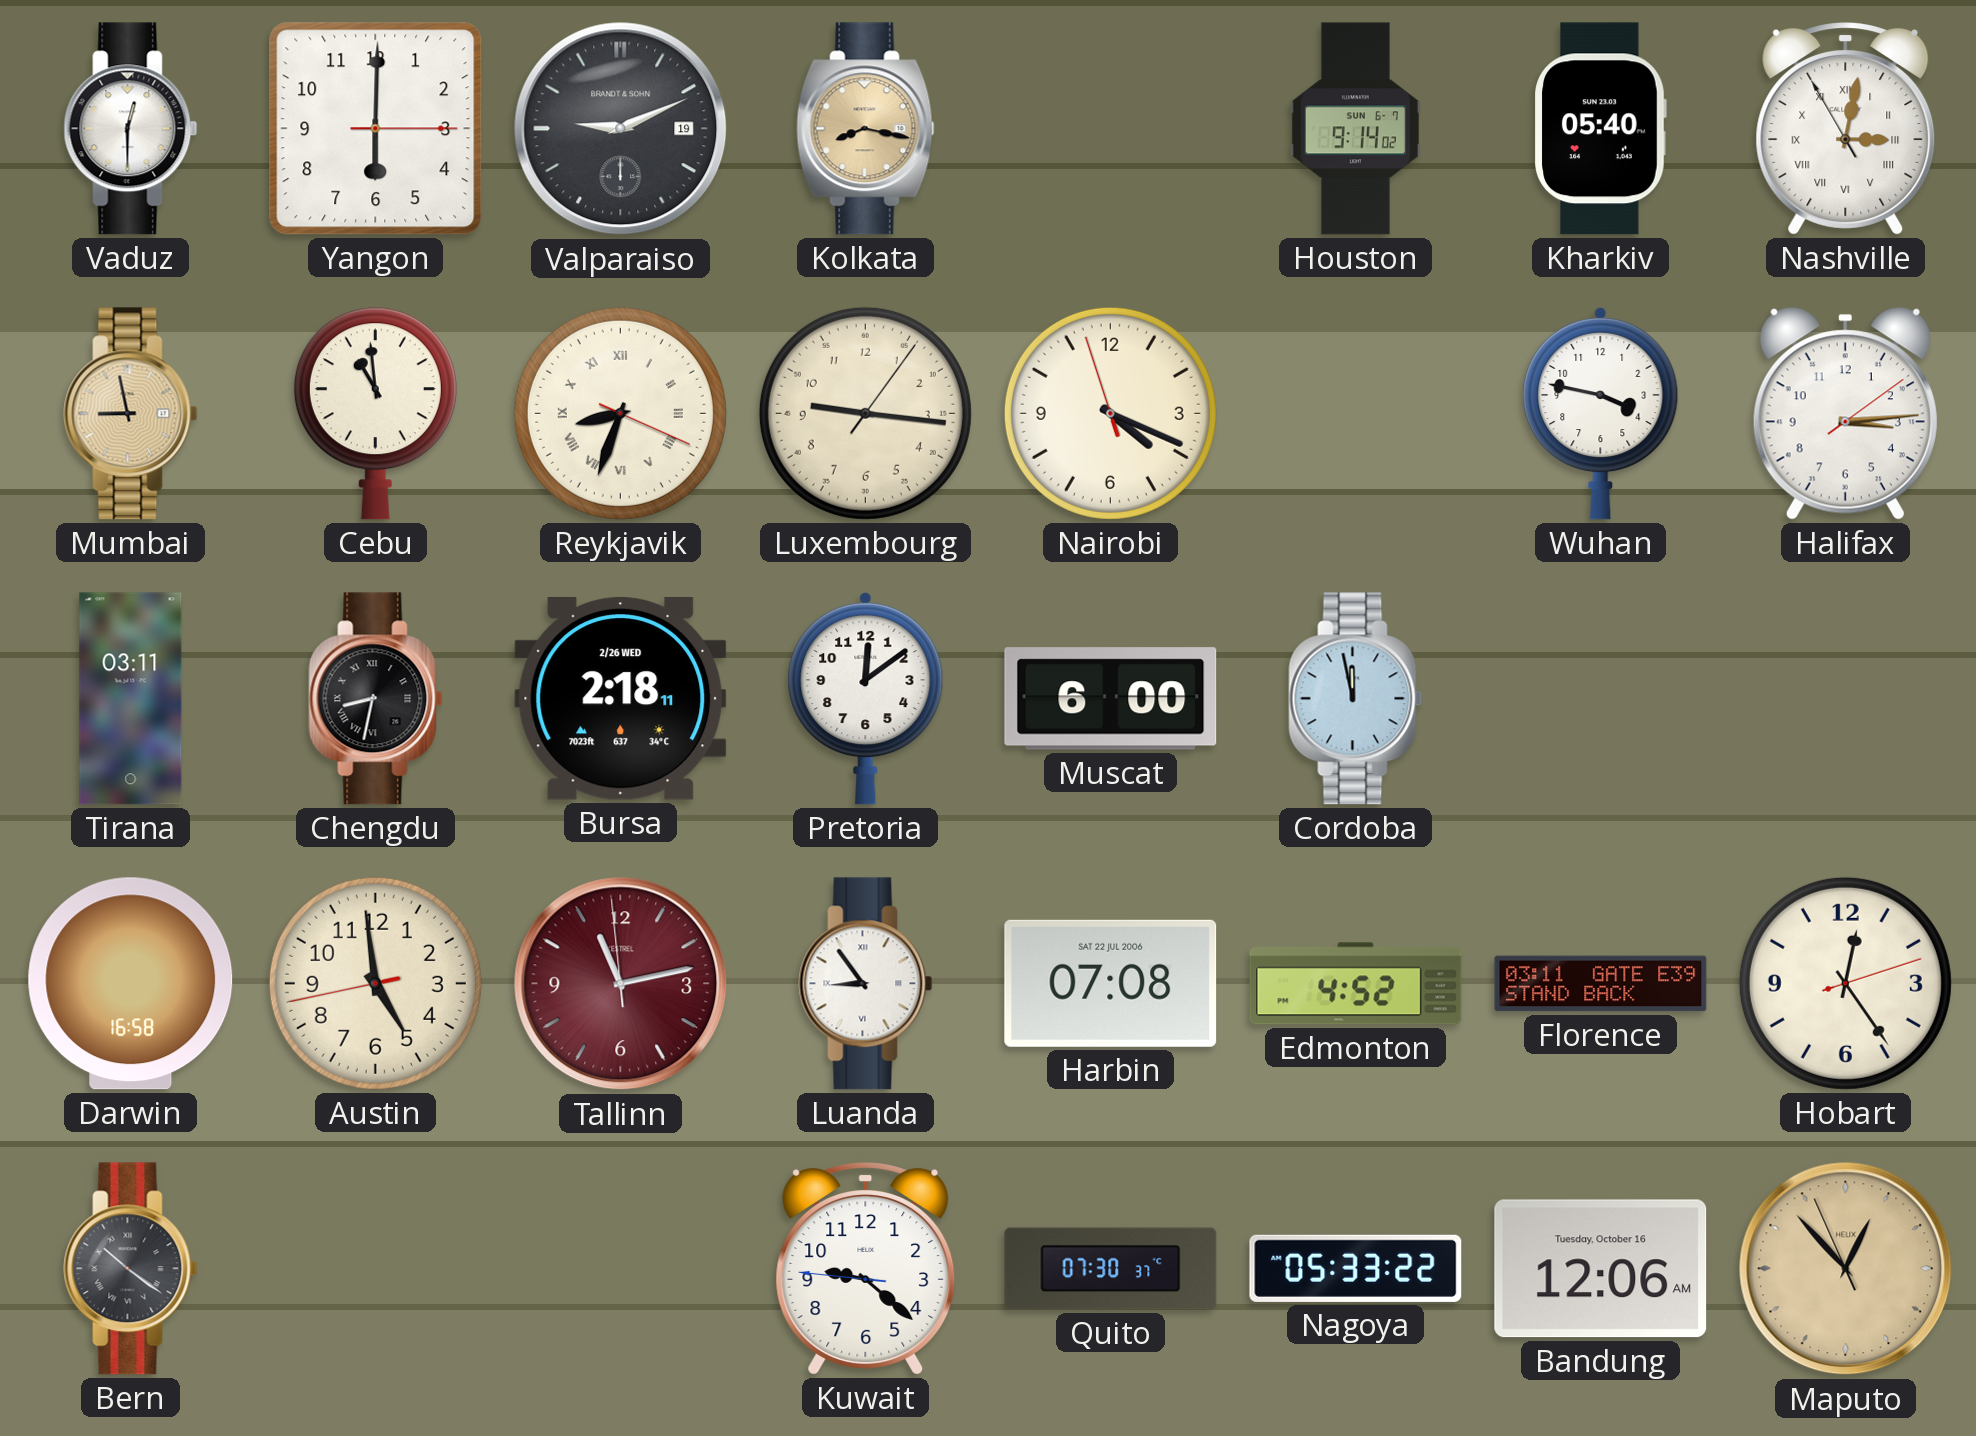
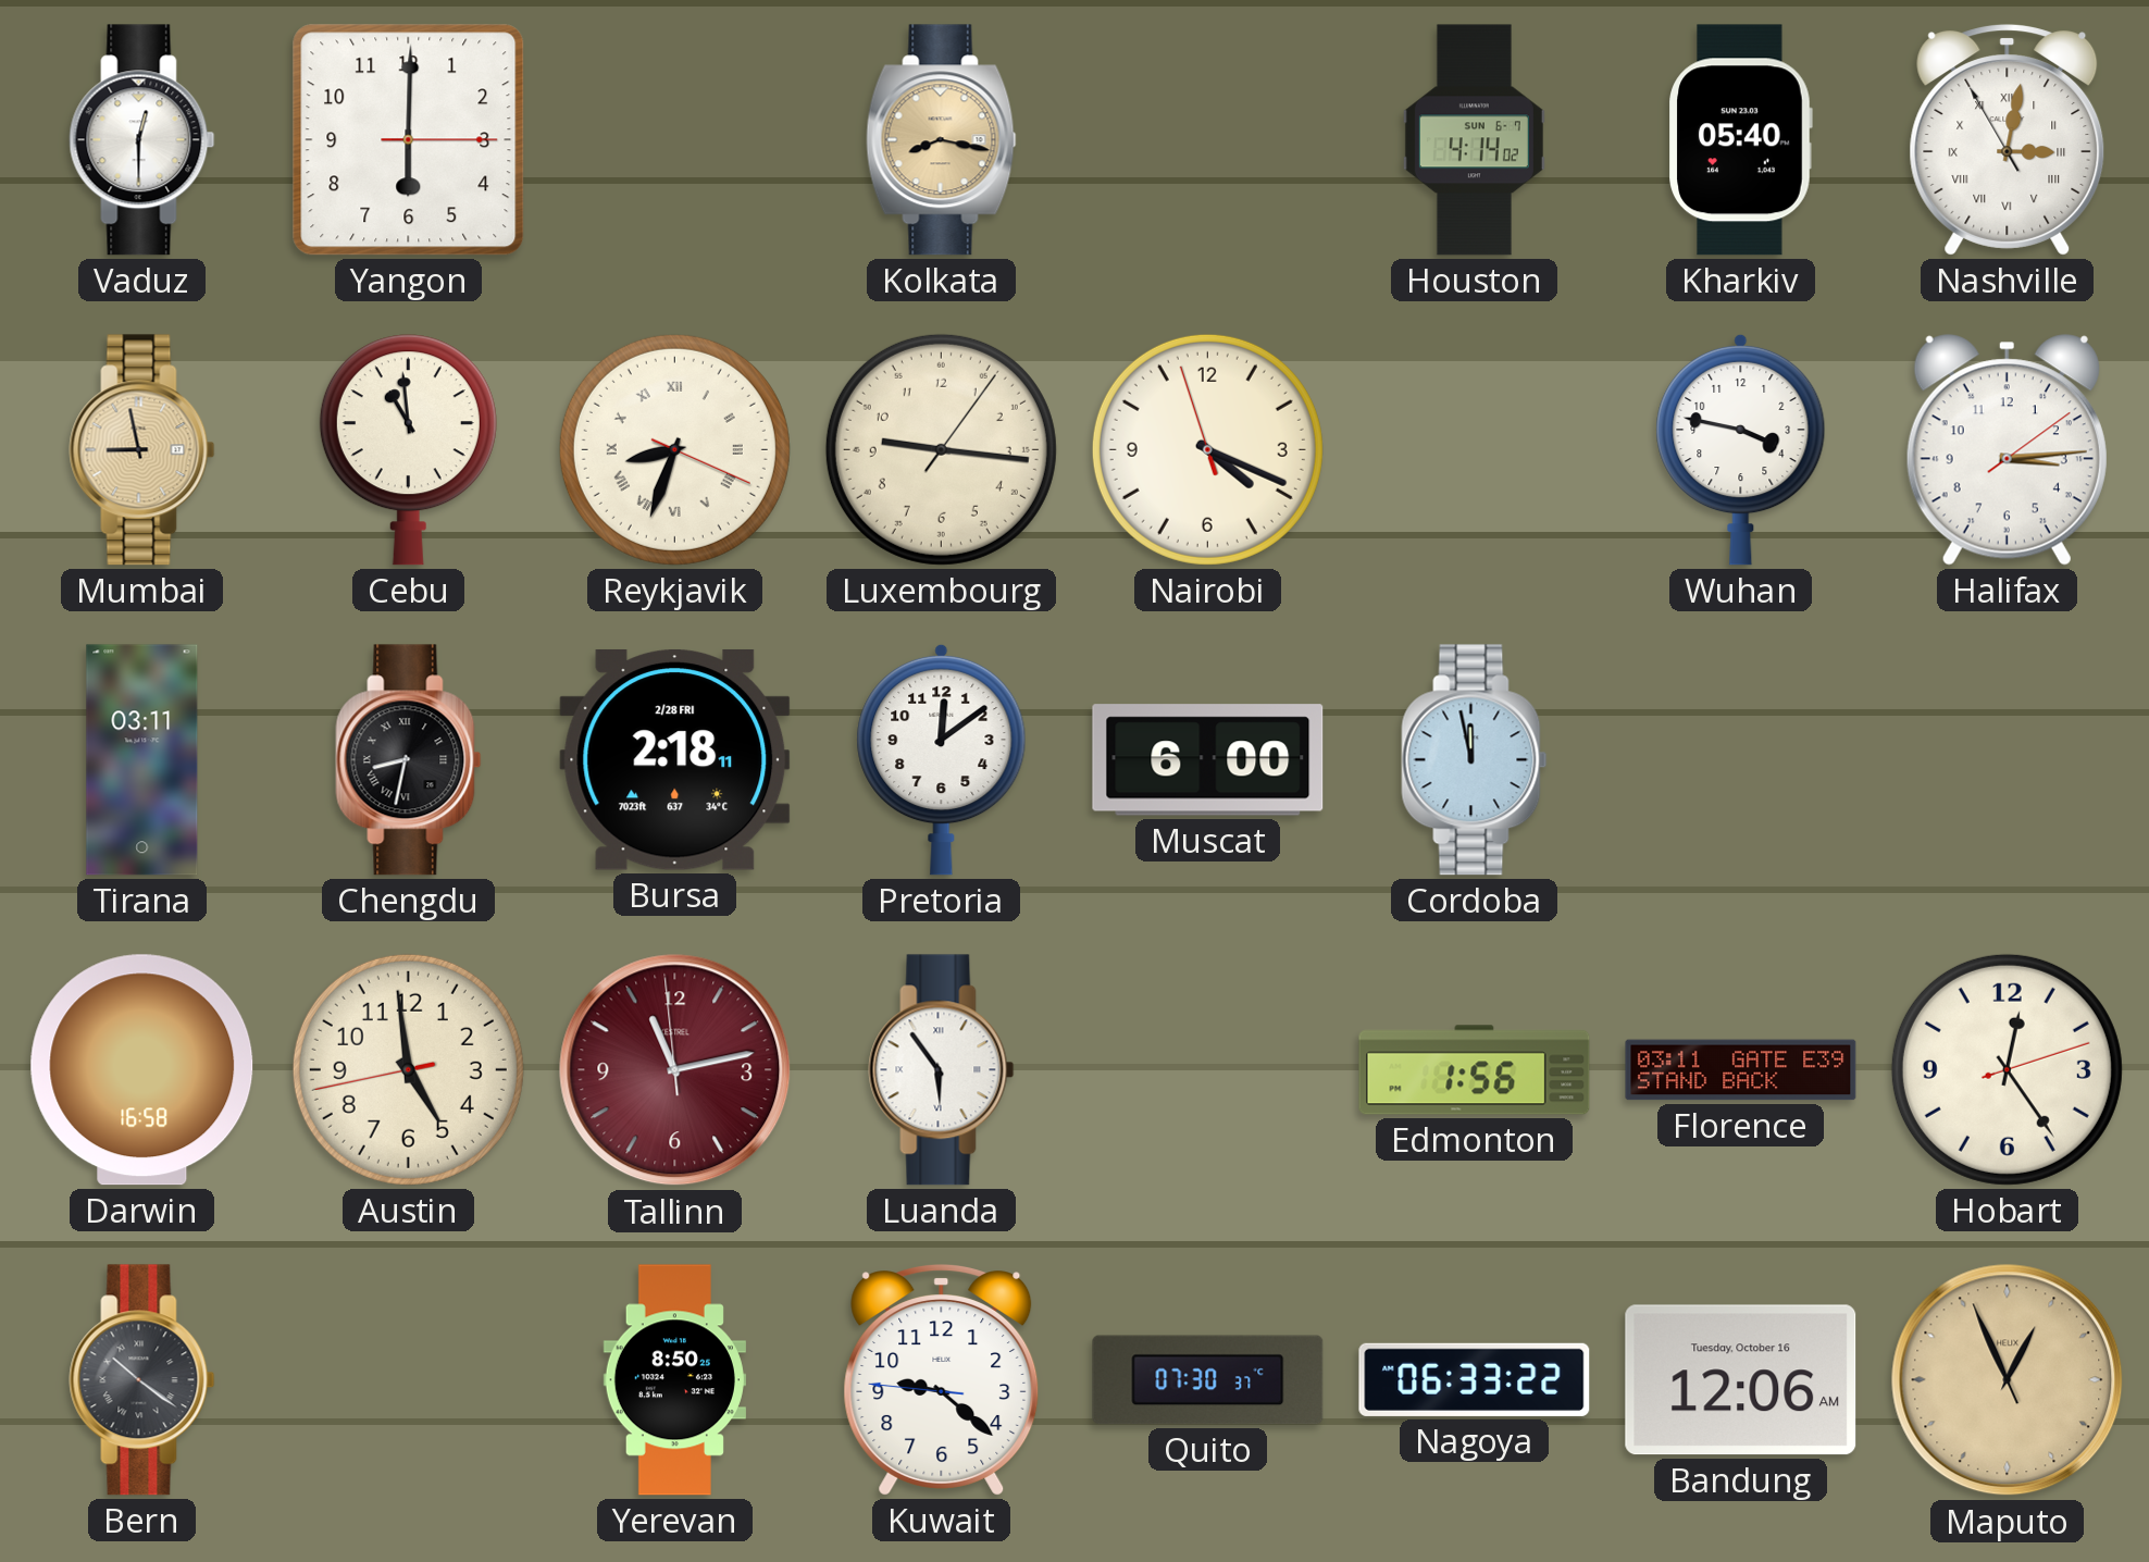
Valparaiso: 9:11 -> none (621, 129)
Houston: 9:14 -> 4:14 (1474, 140)
Bursa date: 2/26 WED -> 2/28 FRI (675, 759)
Luanda: 8:54 -> 5:54 (942, 1070)
Harbin: 07:08 -> none (1111, 983)
Edmonton: 4:52 -> 1:56 (1475, 1070)
Yerevan: none -> 8:50 (674, 1380)
Nagoya: 05:33 -> 06:33 (1475, 1379)
Maputo: 12:52 -> 12:55 (2008, 1380)
